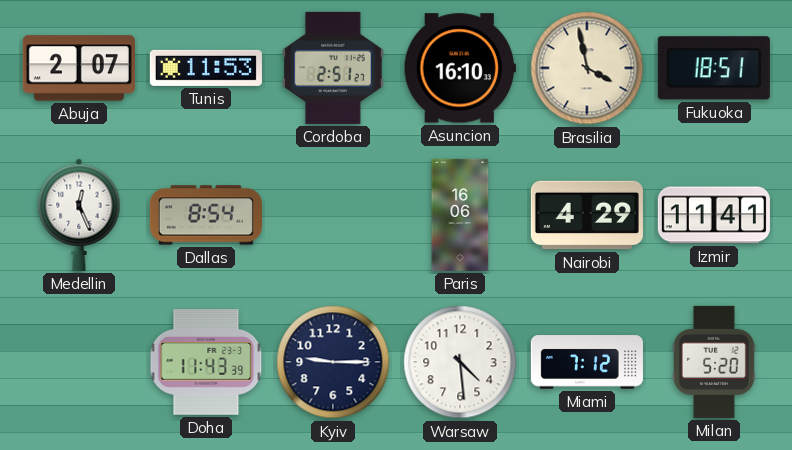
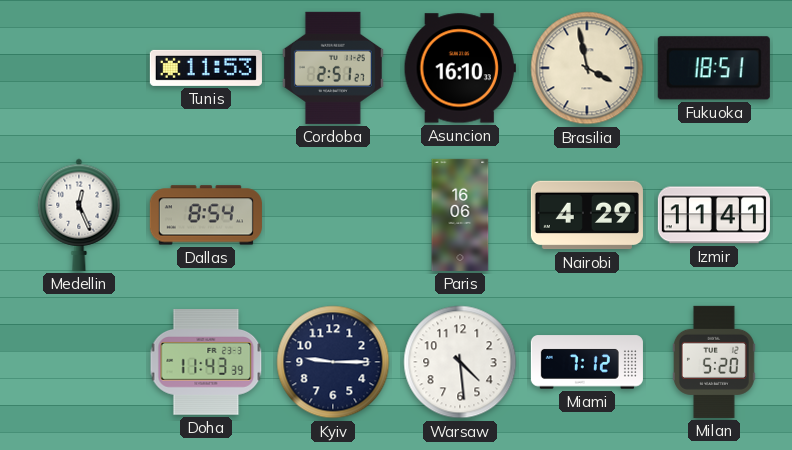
Abuja: 2:07 -> none (79, 68)
